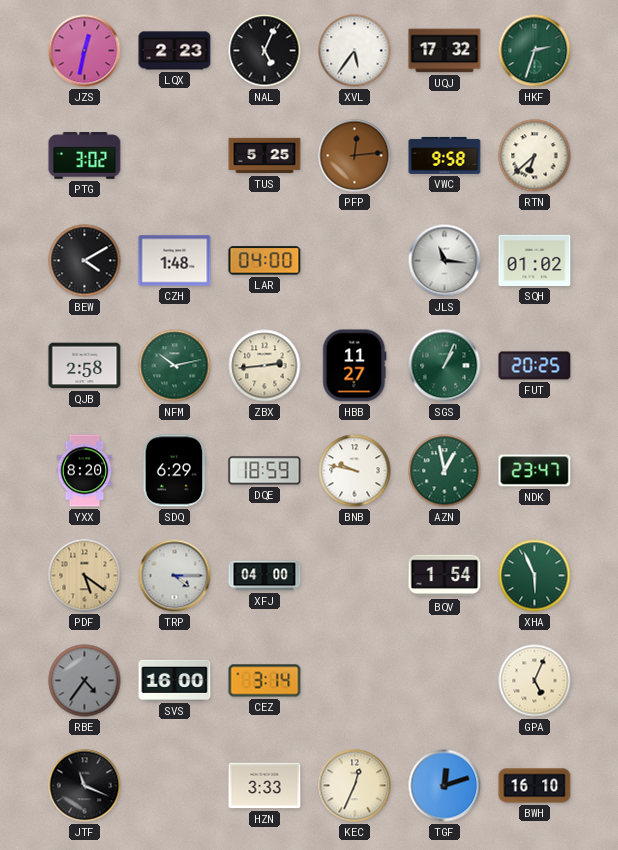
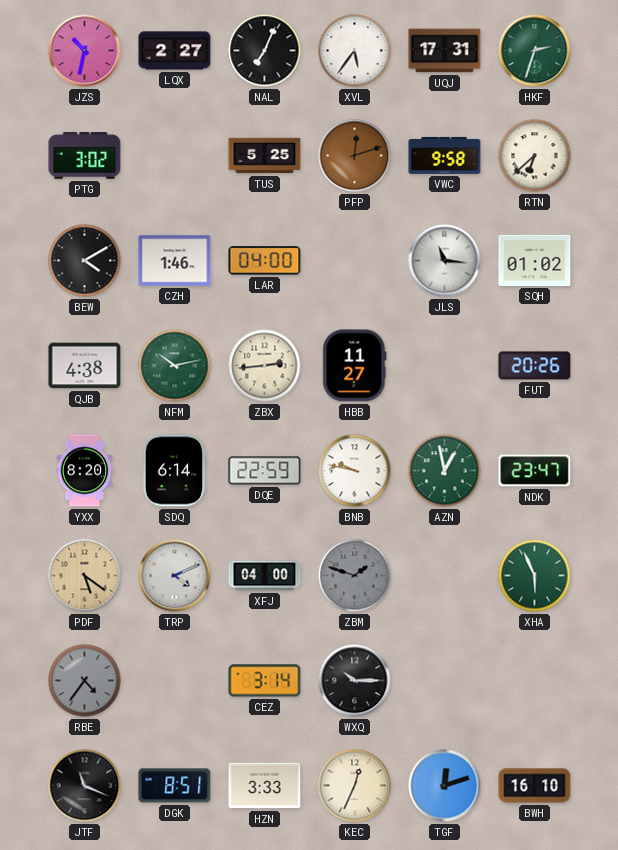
JZS: 12:32 -> 10:32 (85, 51)
LQX: 2:23 -> 2:27 (175, 51)
NAL: 5:04 -> 7:04 (265, 51)
UQJ: 17:32 -> 17:31 (445, 51)
PFP: 12:14 -> 12:12 (355, 156)
CZH: 1:48 -> 1:46 (175, 261)
QJB: 2:58 -> 4:38 (85, 366)
SGS: 1:04 -> none (445, 366)
FUT: 20:25 -> 20:26 (535, 366)
SDQ: 6:29 -> 6:14 (174, 471)
DQE: 18:59 -> 22:59 (265, 471)
TRP: 4:15 -> 4:11 (175, 576)
ZBM: none -> 1:48 (355, 576)
BQV: 1:54 -> none (445, 576)
SVS: 16:00 -> none (175, 680)
WXQ: none -> 10:15 (355, 681)
GPA: 5:04 -> none (535, 681)
DGK: none -> 8:51 (175, 786)
